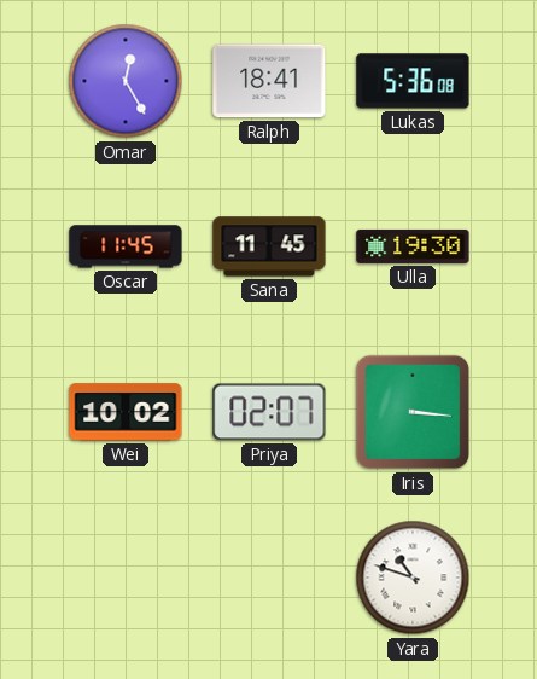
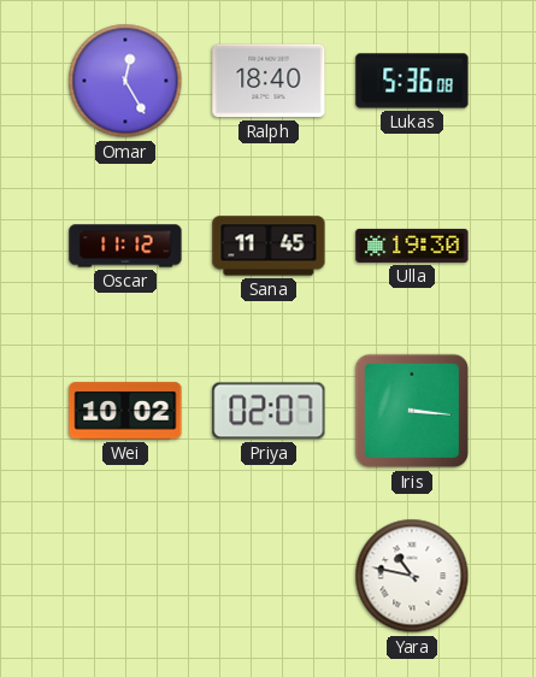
Ralph: 18:41 -> 18:40 (269, 81)
Oscar: 11:45 -> 11:12 (125, 246)
Yara: 10:48 -> 10:47 (412, 576)
